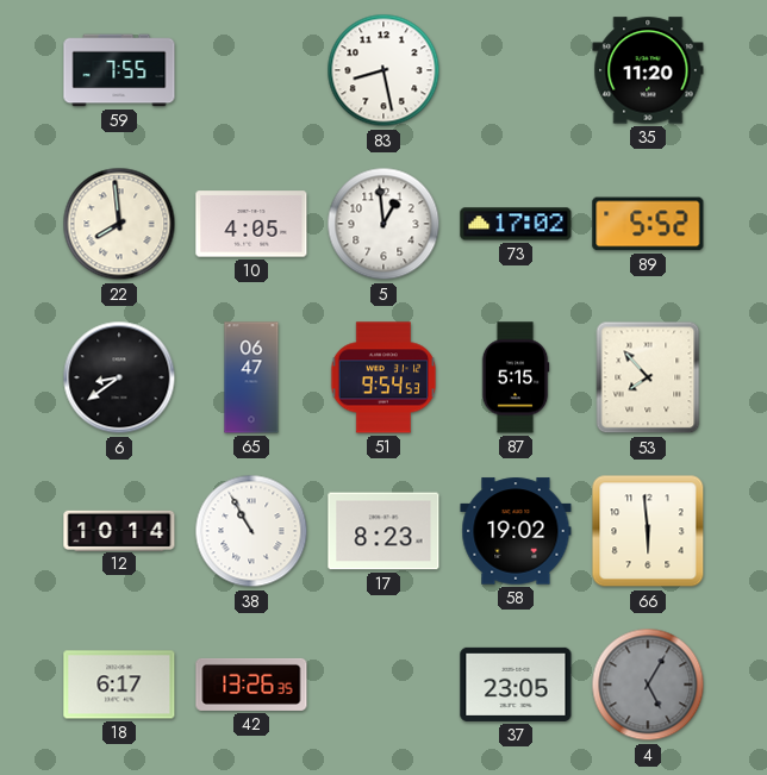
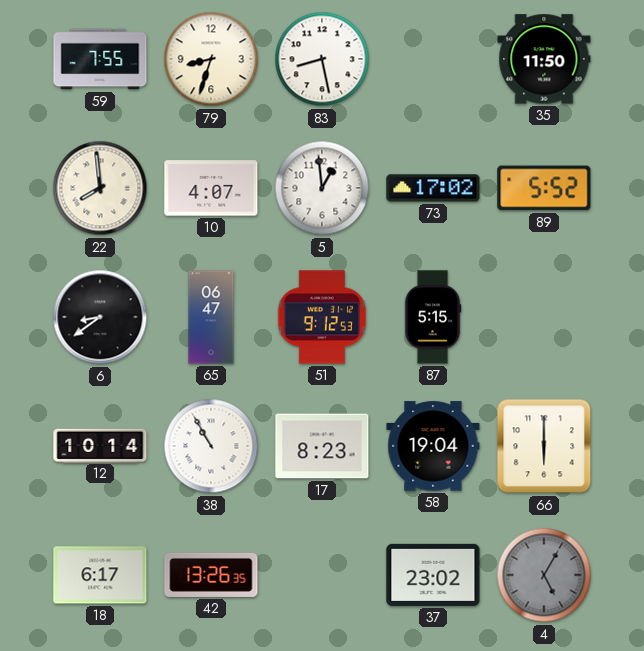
79: none -> 8:33 (211, 59)
35: 11:20 -> 11:50 (544, 59)
10: 4:05 -> 4:07 (211, 188)
51: 9:54 -> 9:12 (322, 317)
53: 7:53 -> none (648, 377)
58: 19:02 -> 19:04 (433, 446)
66: 5:59 -> 6:00 (544, 446)
37: 23:05 -> 23:02 (433, 575)
